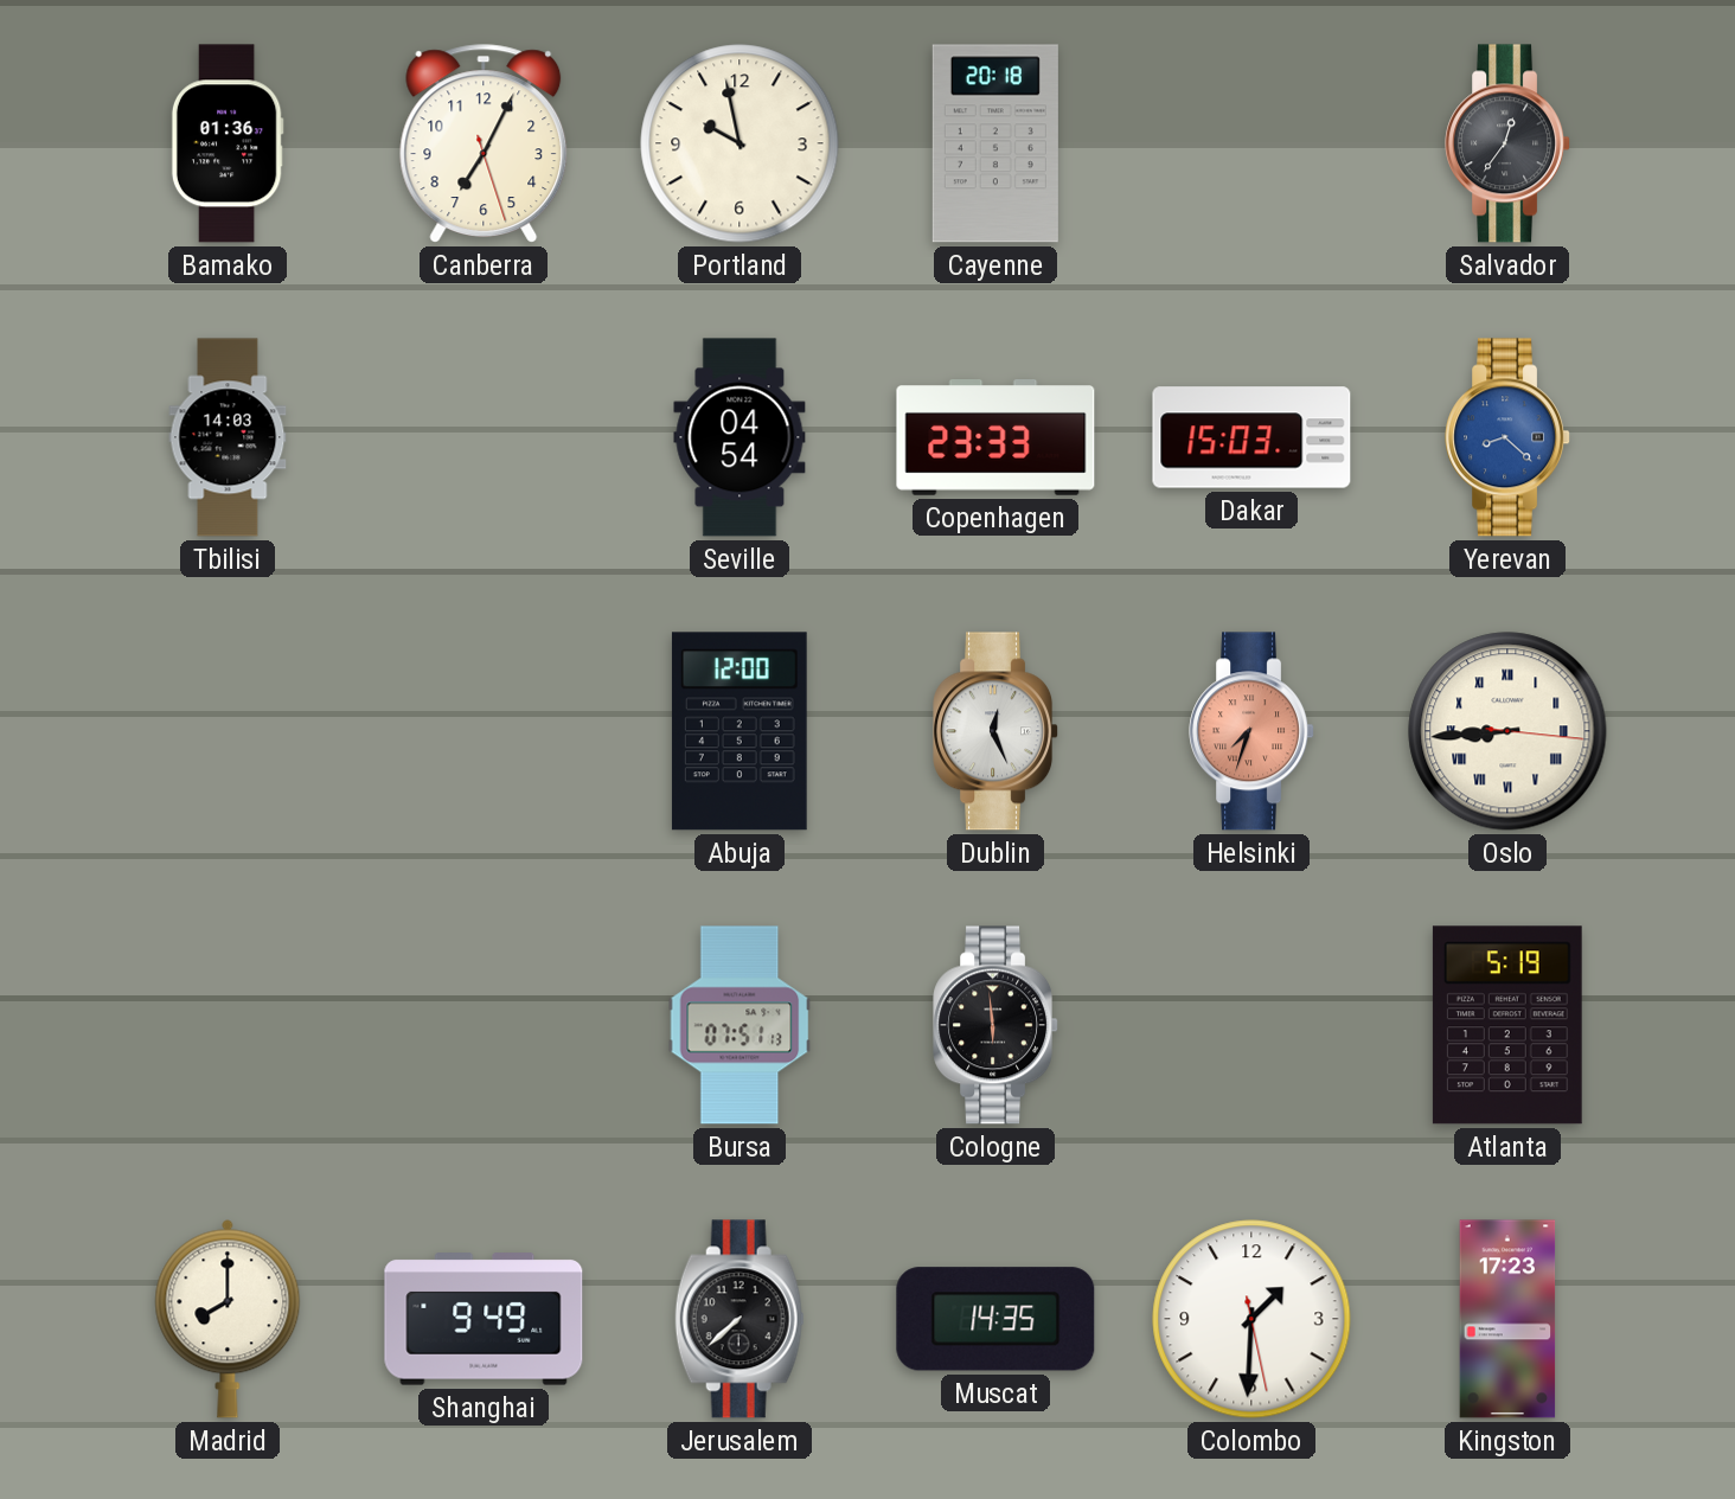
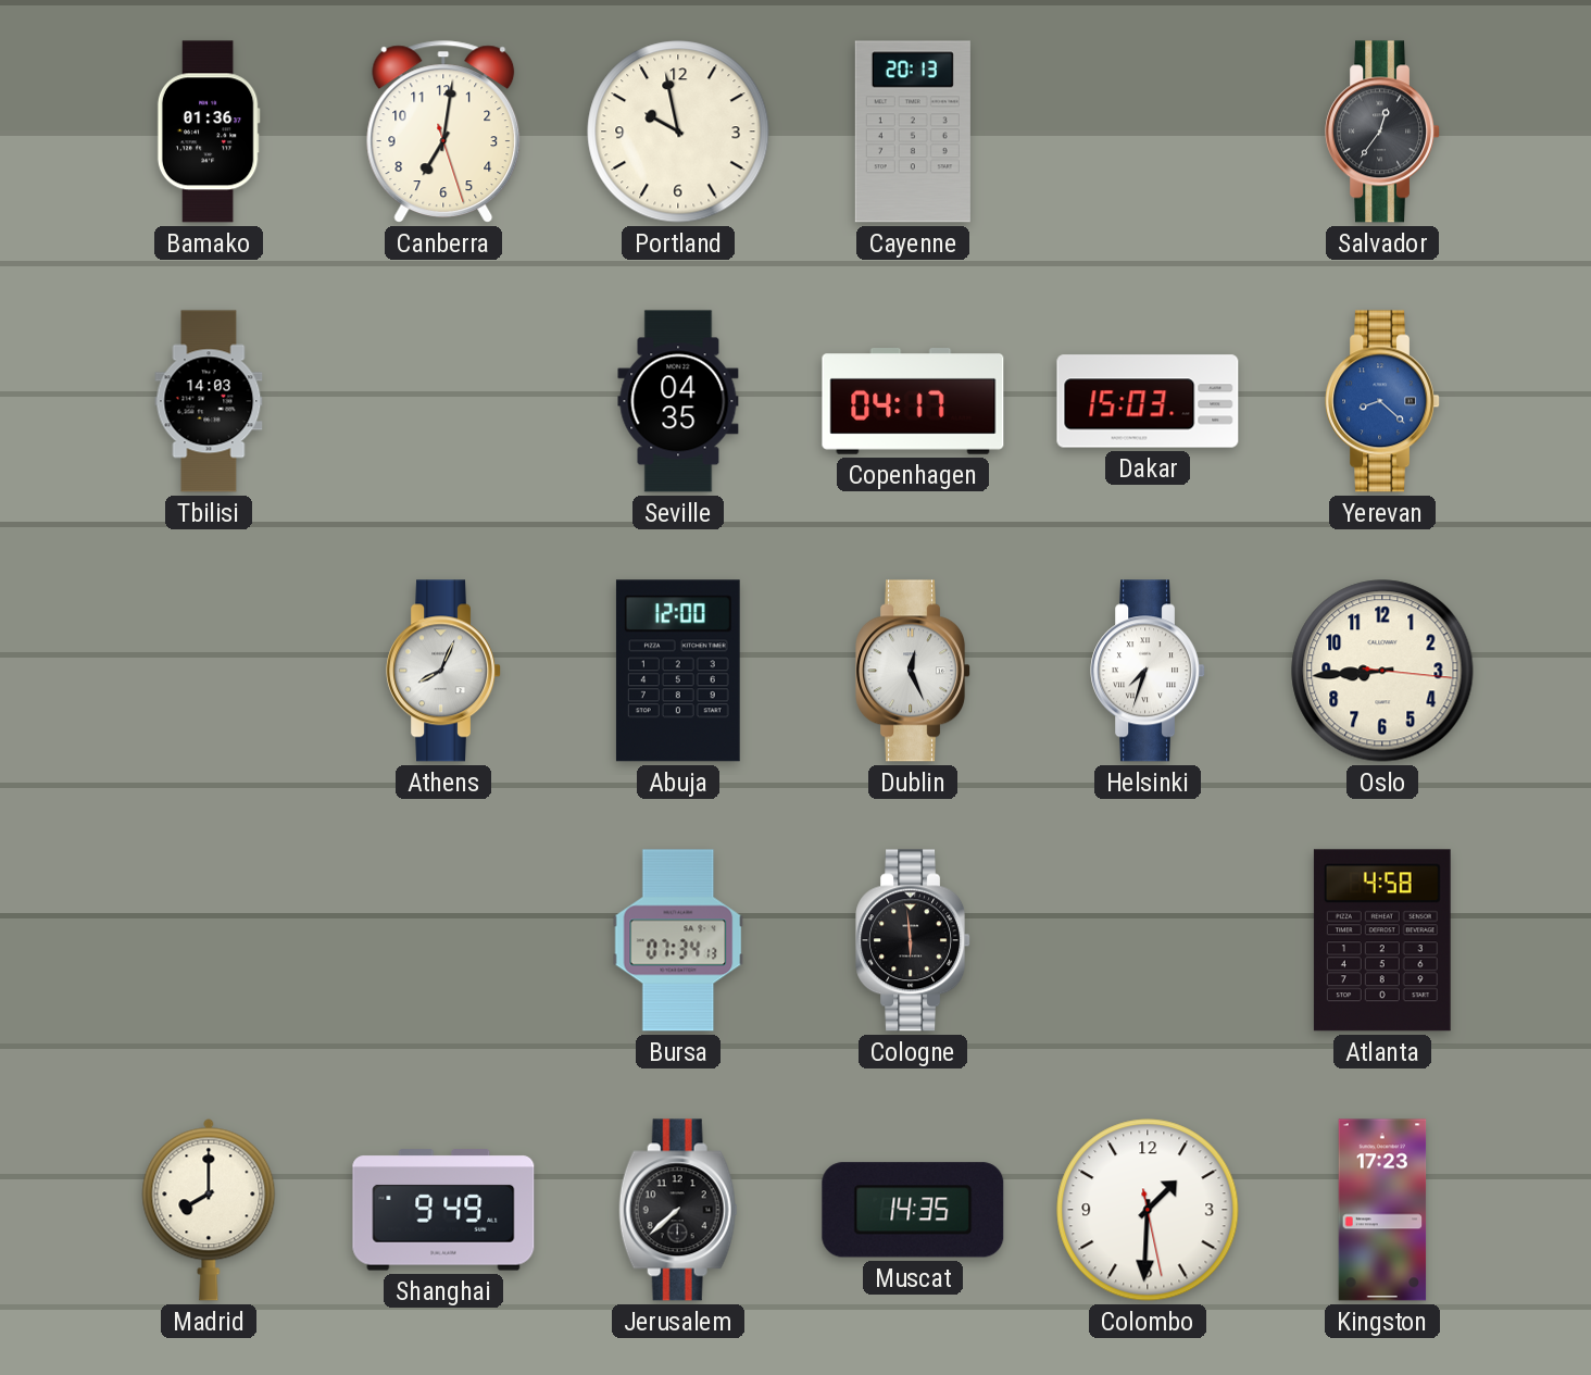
Canberra: 7:04 -> 7:01 (443, 132)
Cayenne: 20:18 -> 20:13 (913, 132)
Seville: 04:54 -> 04:35 (678, 401)
Copenhagen: 23:33 -> 04:17 (913, 402)
Athens: none -> 8:04 (444, 671)
Helsinki dial: salmon -> white (1149, 671)
Oslo numerals: Roman -> Arabic (1382, 671)
Bursa: 07:51 -> 07:34 (678, 940)
Atlanta: 5:19 -> 4:58 (1382, 940)
